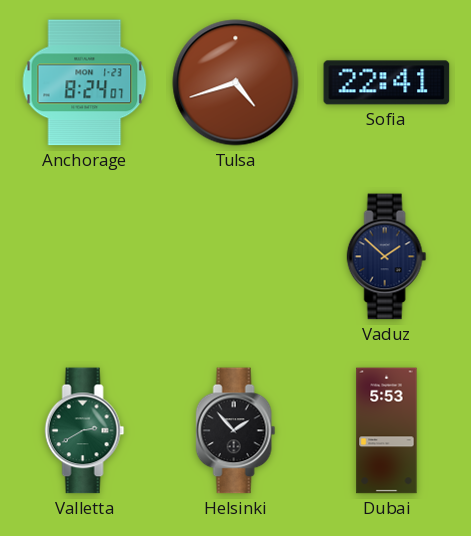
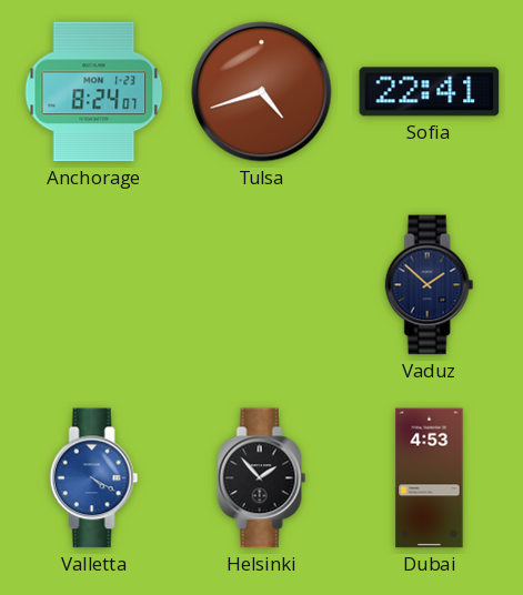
Valletta: 2:40 -> 4:20 (94, 478)
Valletta dial: green -> blue (94, 478)
Dubai: 5:53 -> 4:53 (430, 478)
